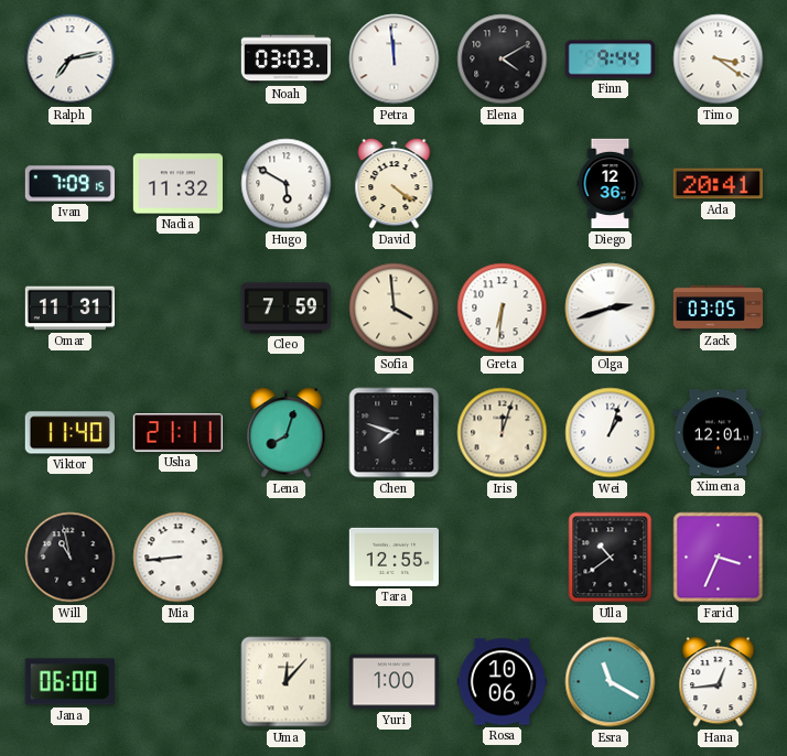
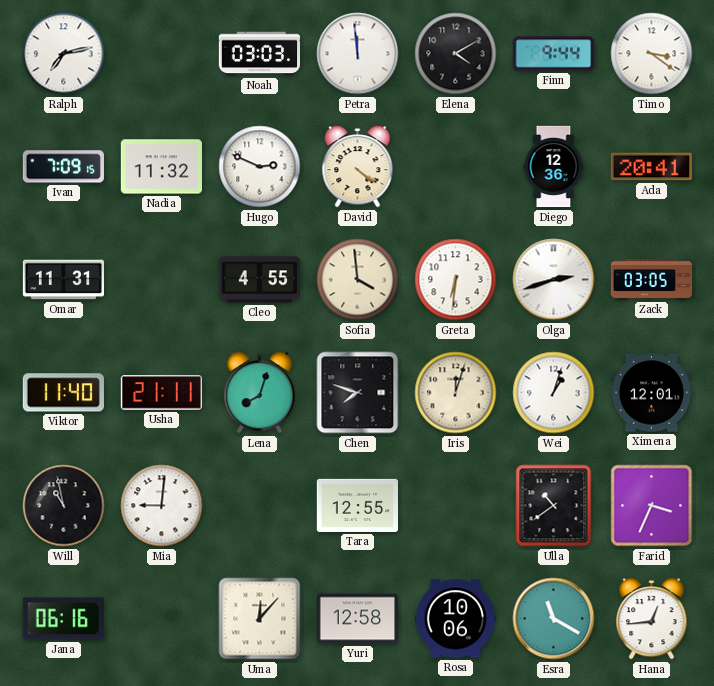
Hugo: 5:50 -> 2:49 (260, 167)
Cleo: 7:59 -> 4:55 (259, 280)
Mia: 8:44 -> 9:01 (162, 506)
Jana: 06:00 -> 06:16 (63, 619)
Yuri: 1:00 -> 12:58 (357, 619)
